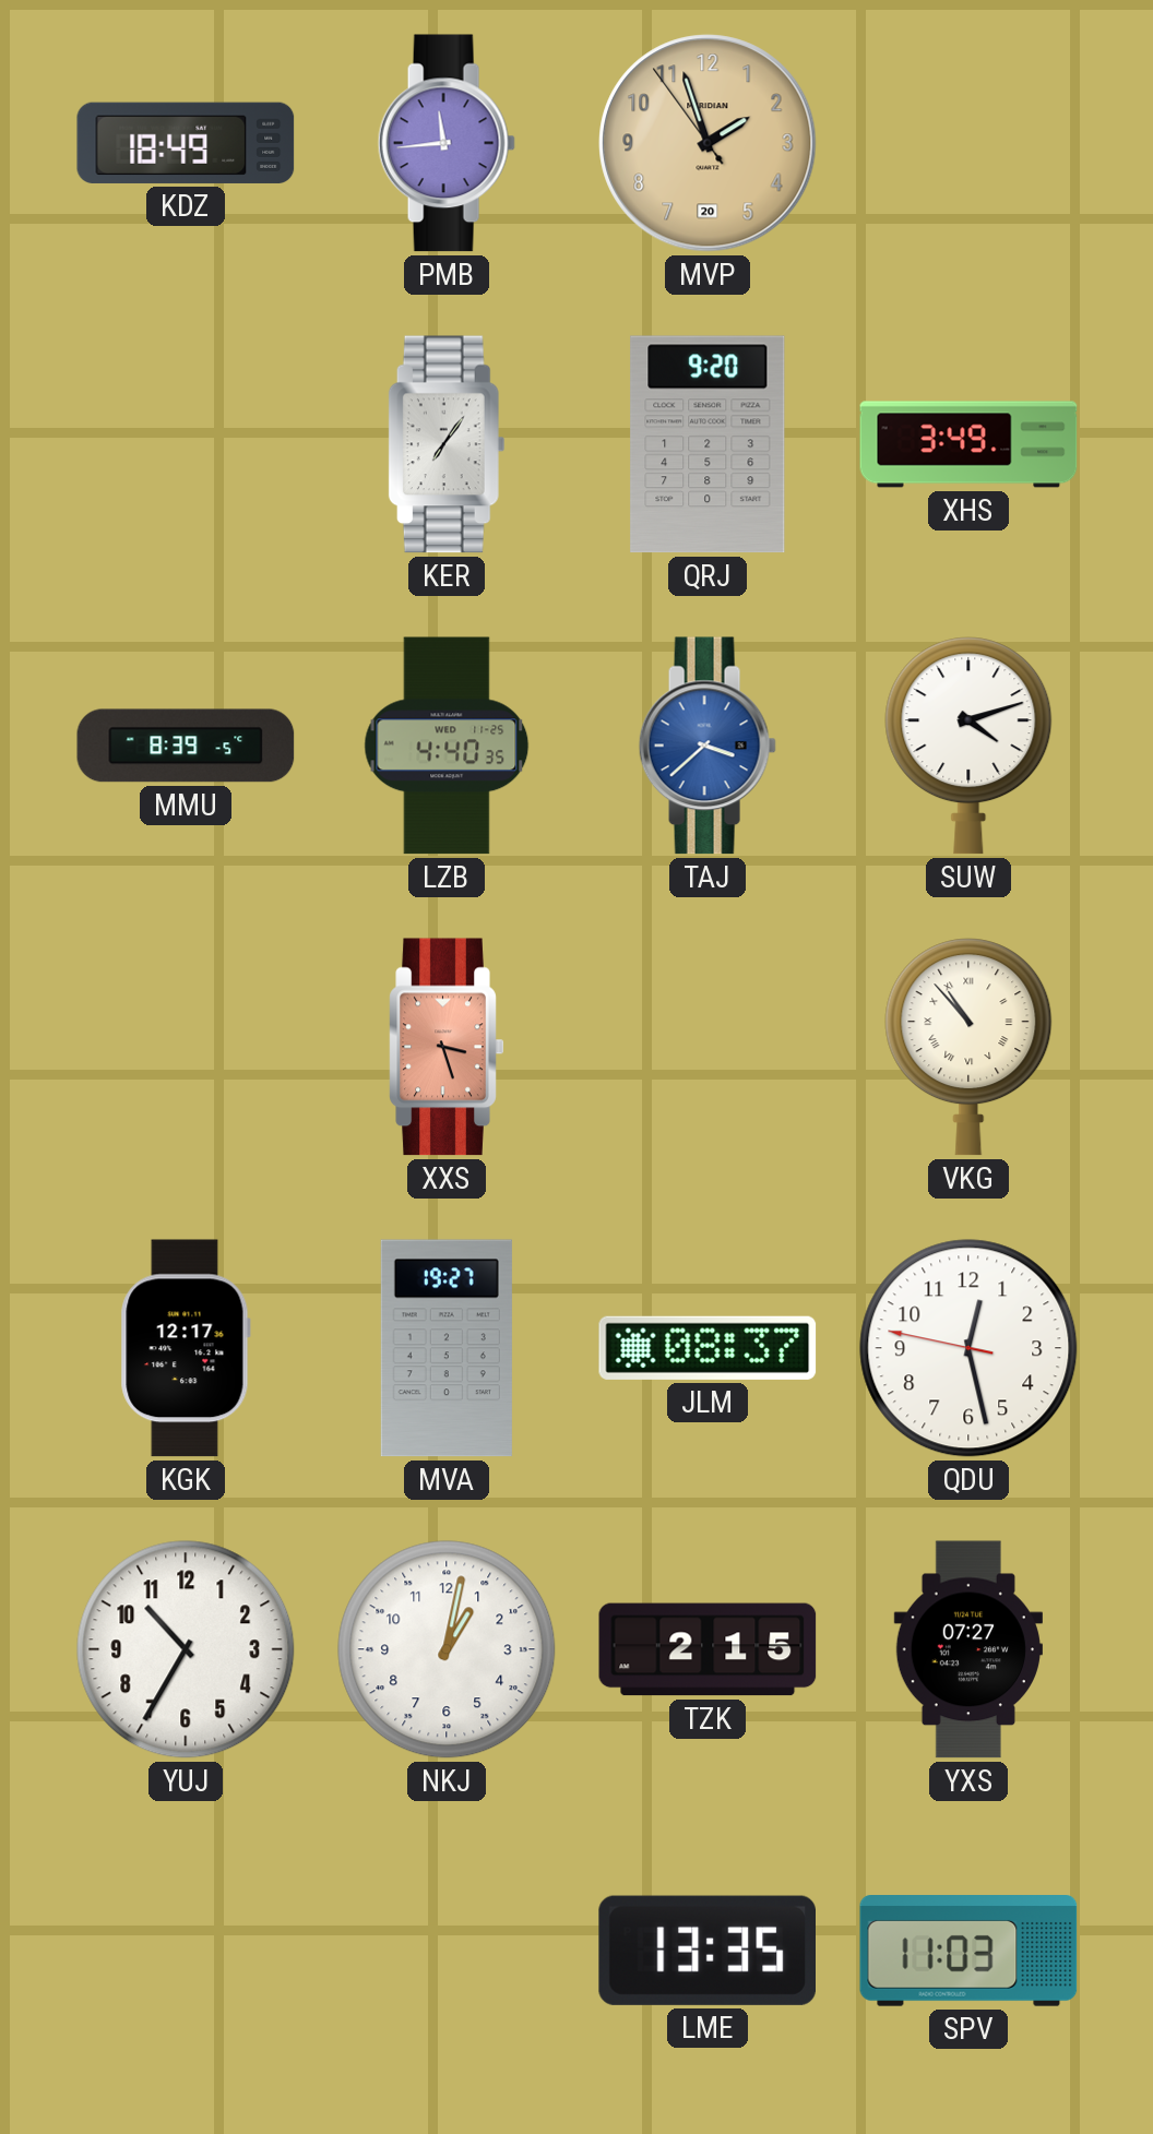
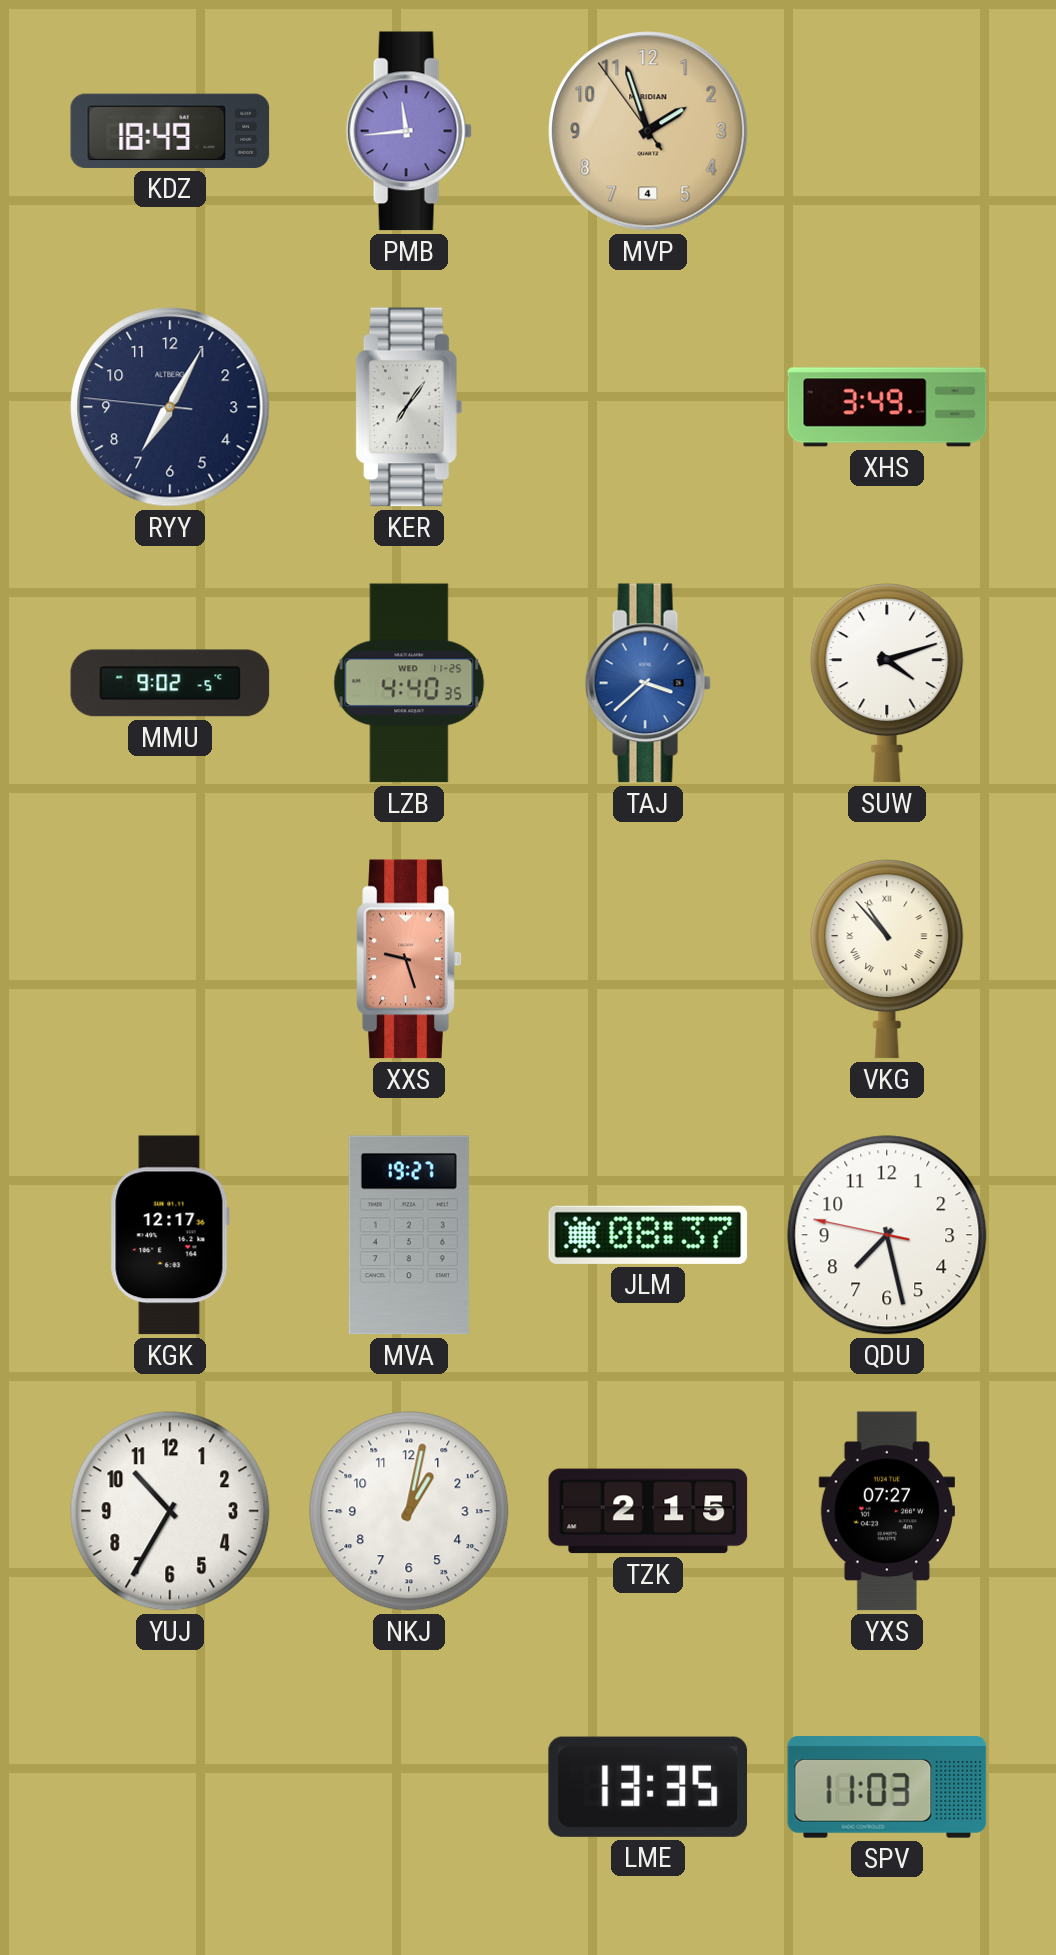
MVP date: 20 -> 4 (648, 131)
RYY: none -> 7:04 (170, 407)
QRJ: 9:20 -> none (708, 444)
MMU: 8:39 -> 9:02 (170, 683)
XXS: 3:27 -> 9:27 (409, 959)
QDU: 12:27 -> 7:27 (887, 1235)
